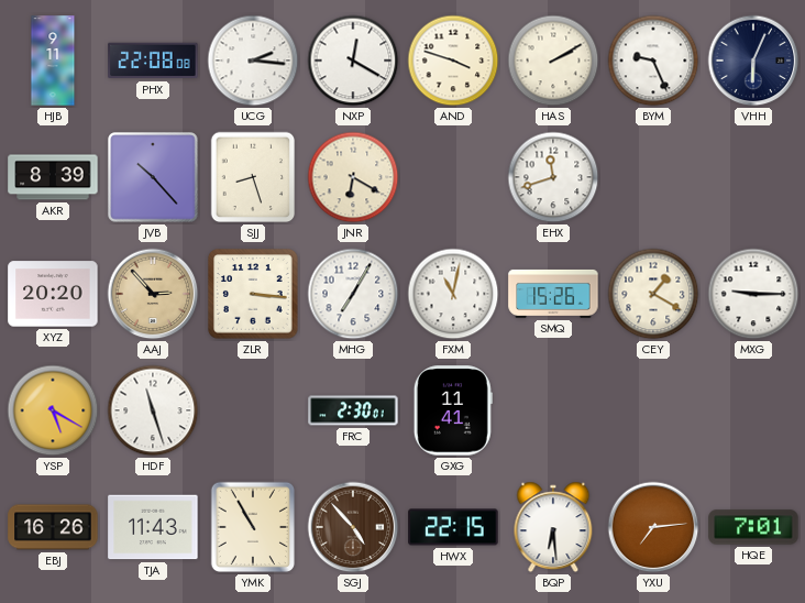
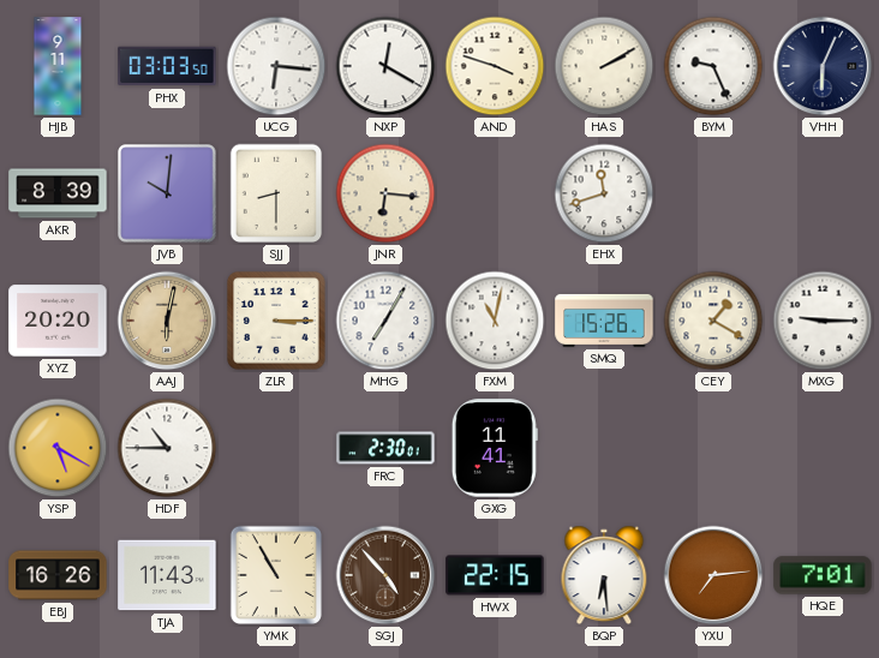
PHX: 22:08 -> 03:03 (167, 66)
UCG: 2:16 -> 6:16 (276, 66)
JVB: 10:23 -> 10:01 (167, 193)
SJJ: 8:27 -> 8:30 (276, 193)
JNR: 6:20 -> 6:16 (385, 193)
AAJ: 2:53 -> 6:02 (167, 321)
ZLR: 3:16 -> 3:15 (276, 321)
HDF: 11:27 -> 10:45 (167, 448)
